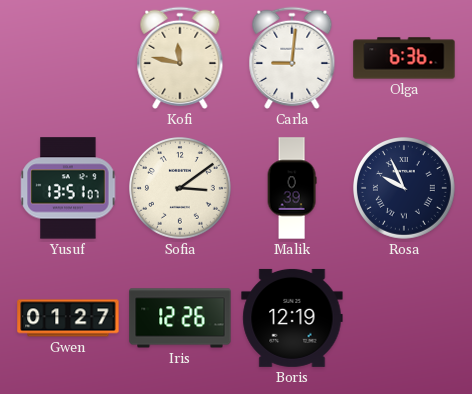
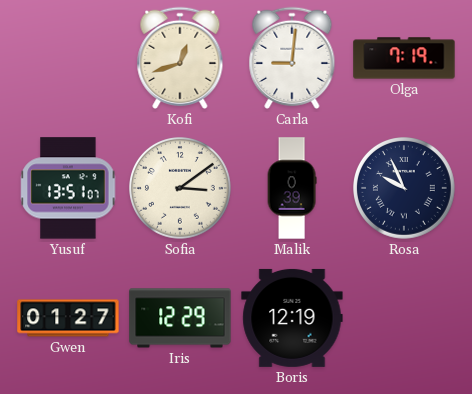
Kofi: 11:47 -> 12:42 (180, 58)
Olga: 6:36 -> 7:19 (404, 58)
Iris: 12:26 -> 12:29 (180, 318)
